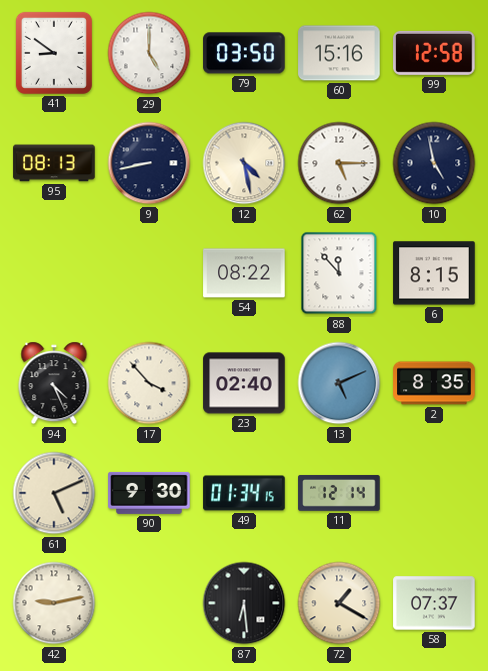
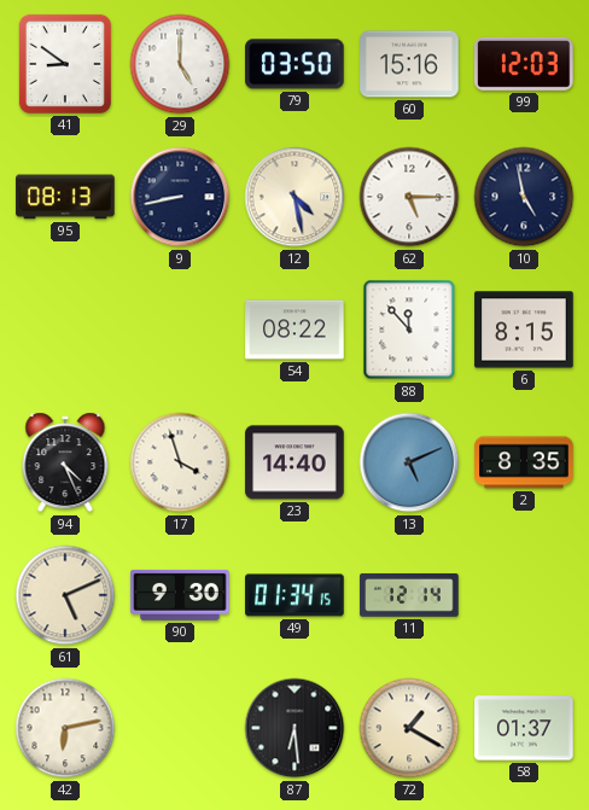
99: 12:58 -> 12:03 (524, 64)
17: 3:53 -> 3:57 (180, 462)
23: 02:40 -> 14:40 (294, 462)
42: 9:13 -> 6:13 (65, 728)
58: 07:37 -> 01:37 (524, 728)
